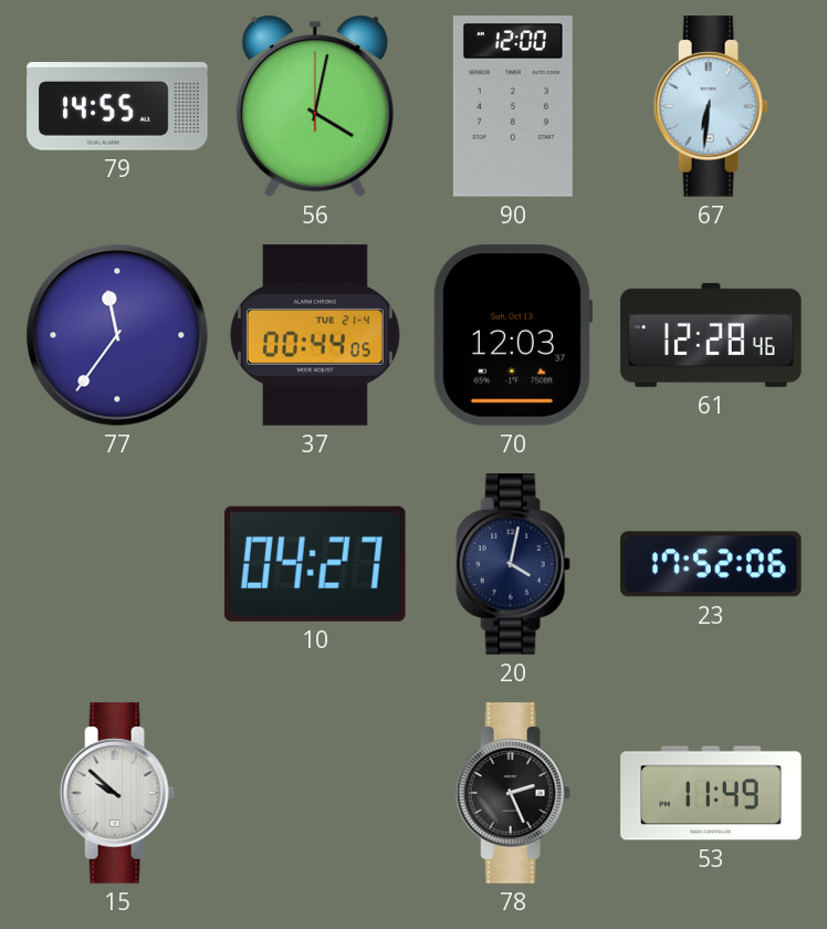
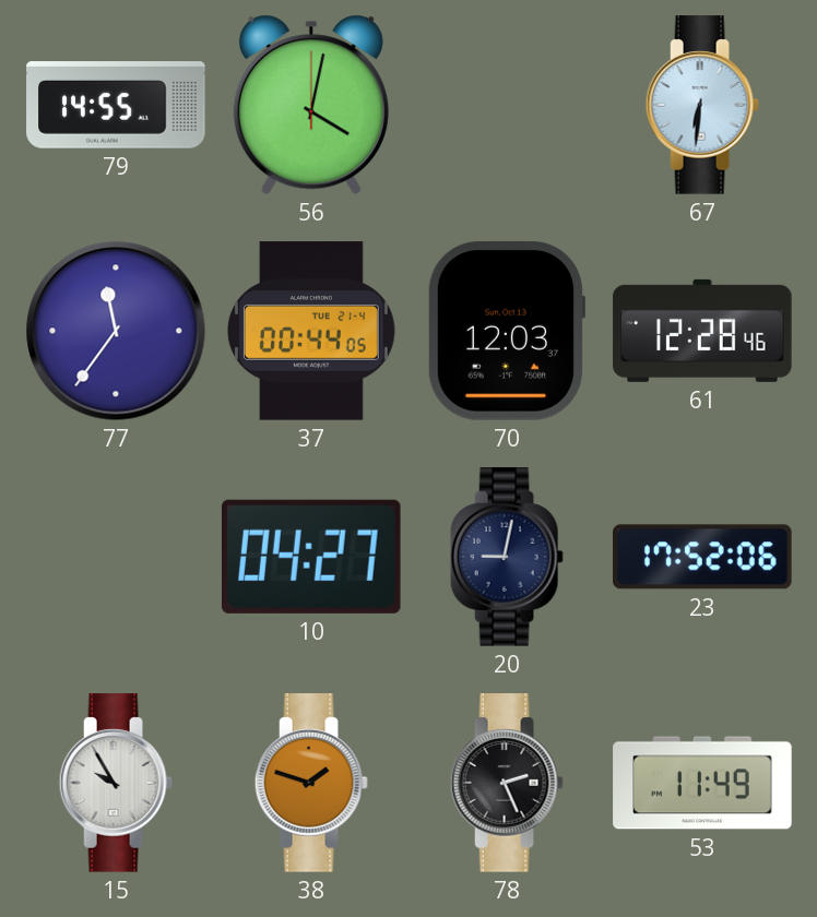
90: 12:00 -> none (513, 106)
20: 4:02 -> 9:02 (507, 557)
15: 9:52 -> 9:55 (116, 783)
38: none -> 1:48 (311, 783)
